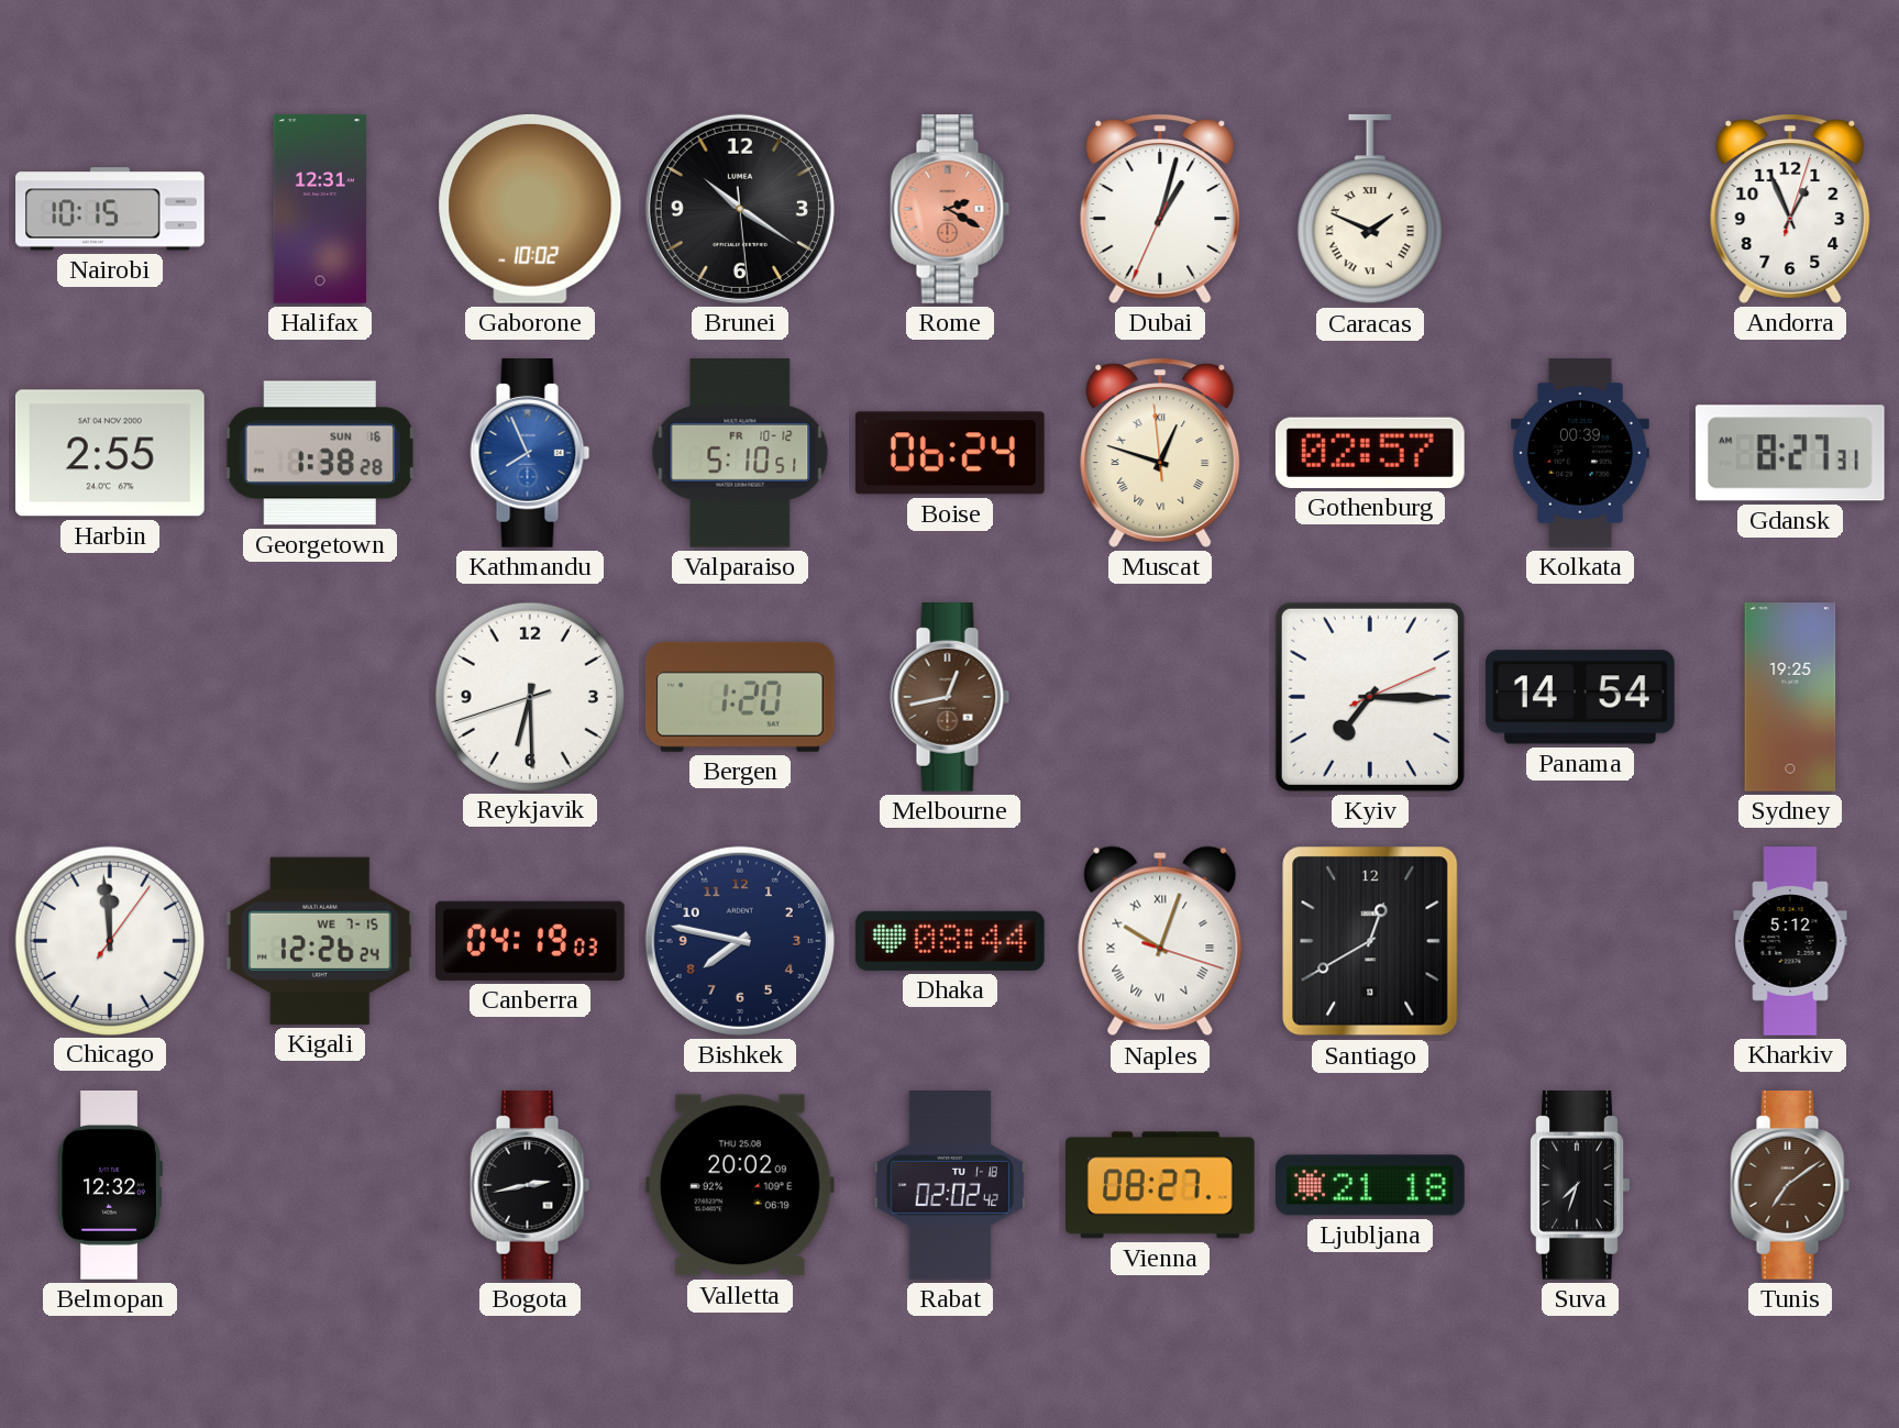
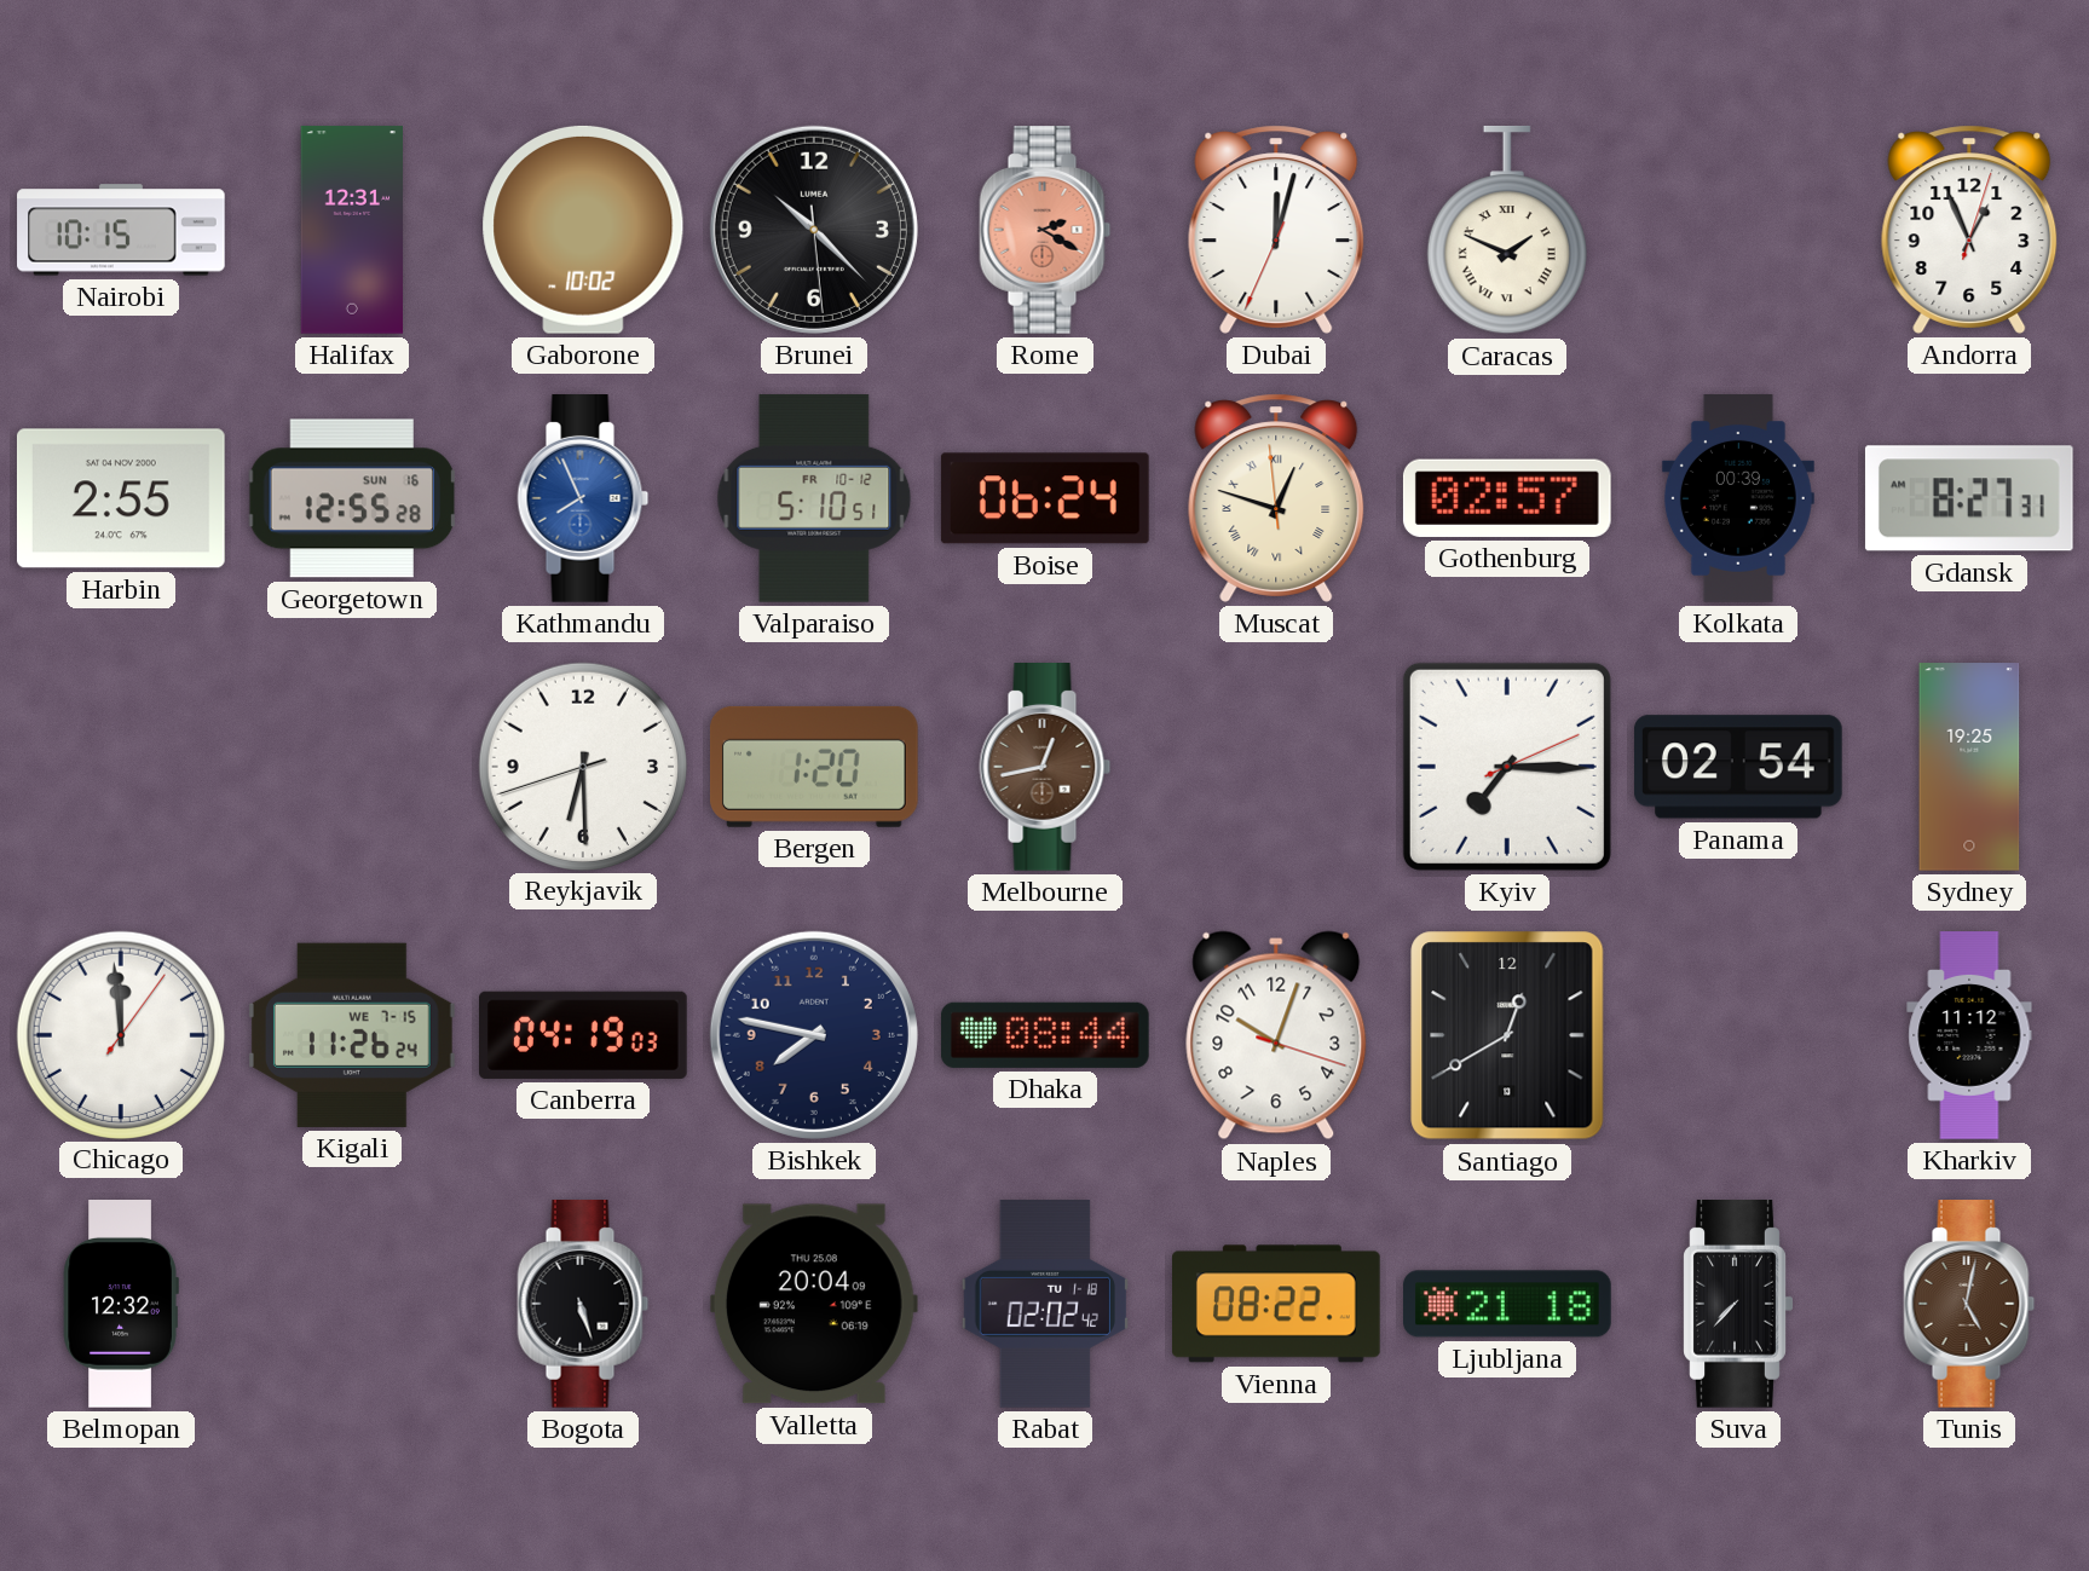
Brunei: 10:20 -> 10:22 (814, 230)
Dubai: 1:02 -> 12:02 (1276, 230)
Georgetown: 1:38 -> 12:55 (352, 498)
Panama: 14:54 -> 02:54 (1739, 767)
Kigali: 12:26 -> 11:26 (352, 1035)
Naples numerals: Roman -> Arabic (1276, 1035)
Kharkiv: 5:12 -> 11:12 (1969, 1035)
Bogota: 2:43 -> 5:27 (583, 1305)
Valletta: 20:02 -> 20:04 (814, 1304)
Vienna: 08:27 -> 08:22 (1277, 1304)
Suva: 7:33 -> 7:37 (1738, 1305)
Tunis: 7:09 -> 5:02 (1969, 1305)
